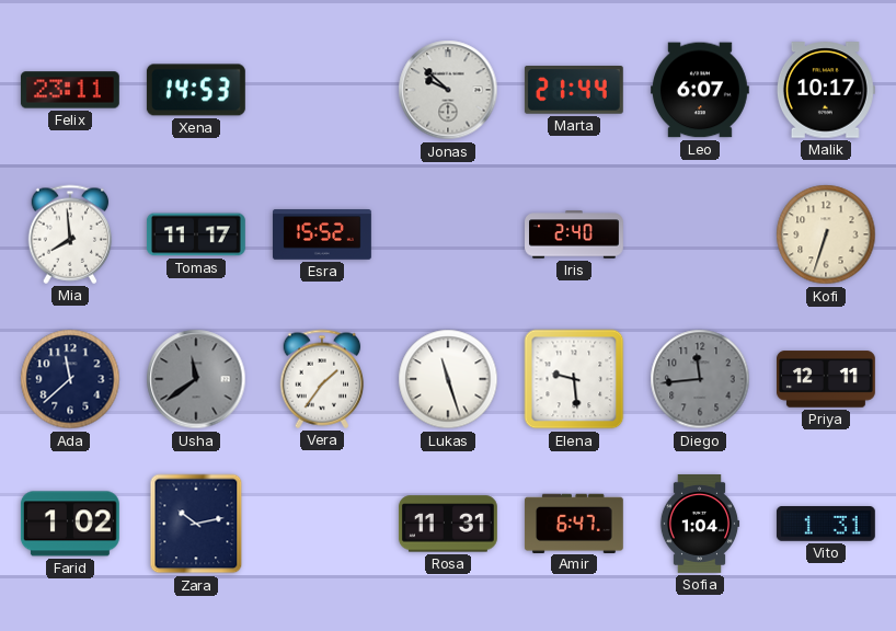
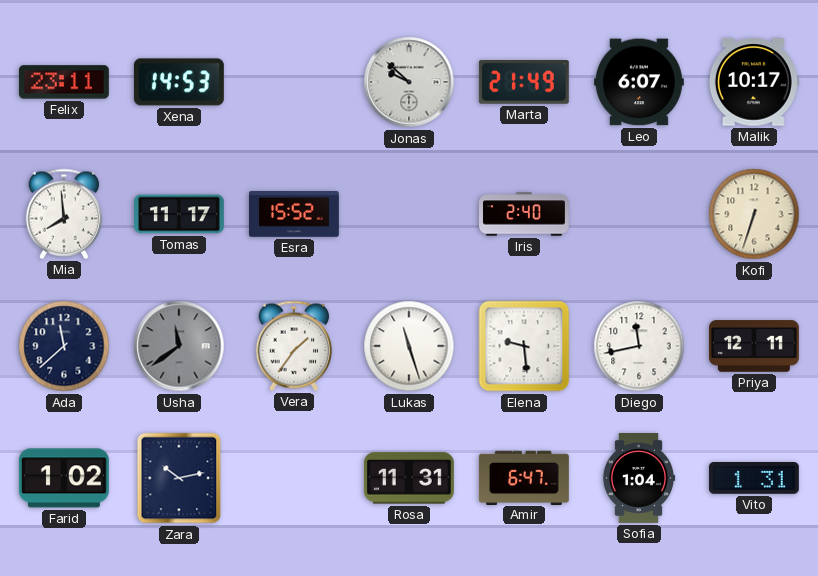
Marta: 21:44 -> 21:49 (524, 83)
Diego: 11:44 -> 11:43 (639, 346)
Diego dial: grey -> white (639, 346)
